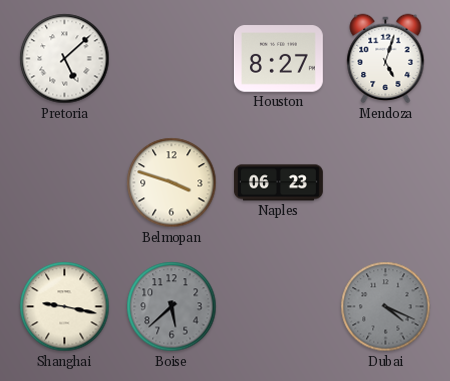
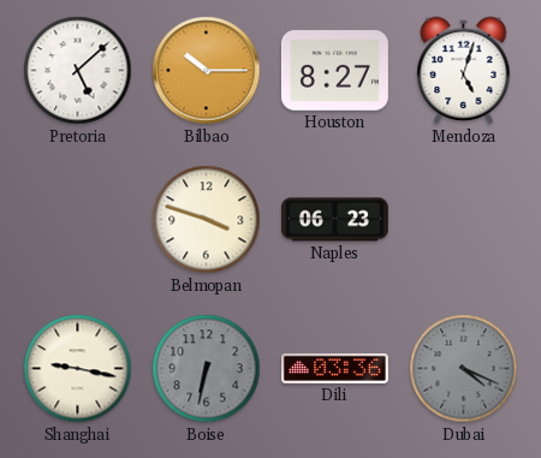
Bilbao: none -> 10:15 (207, 71)
Boise: 5:38 -> 6:32 (207, 369)
Dili: none -> 03:36 (334, 368)
